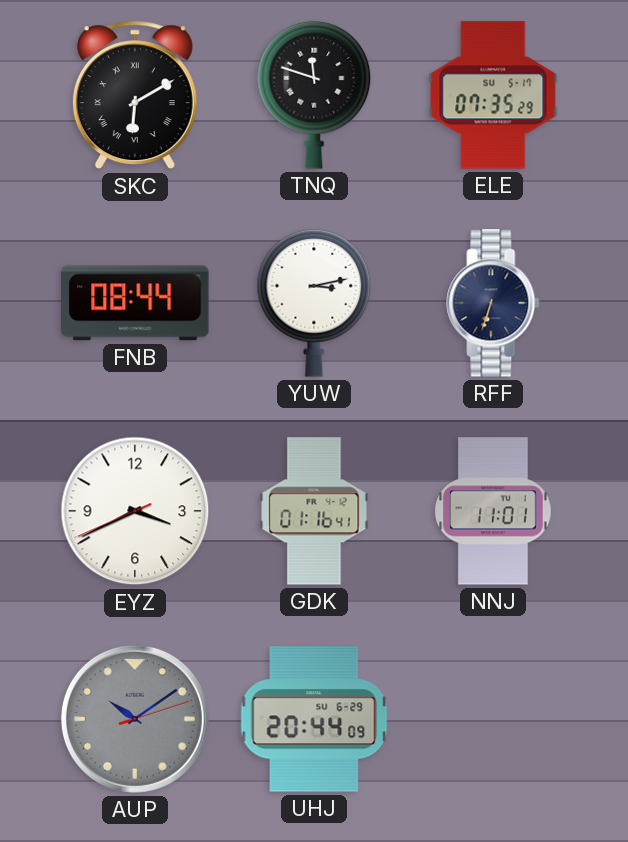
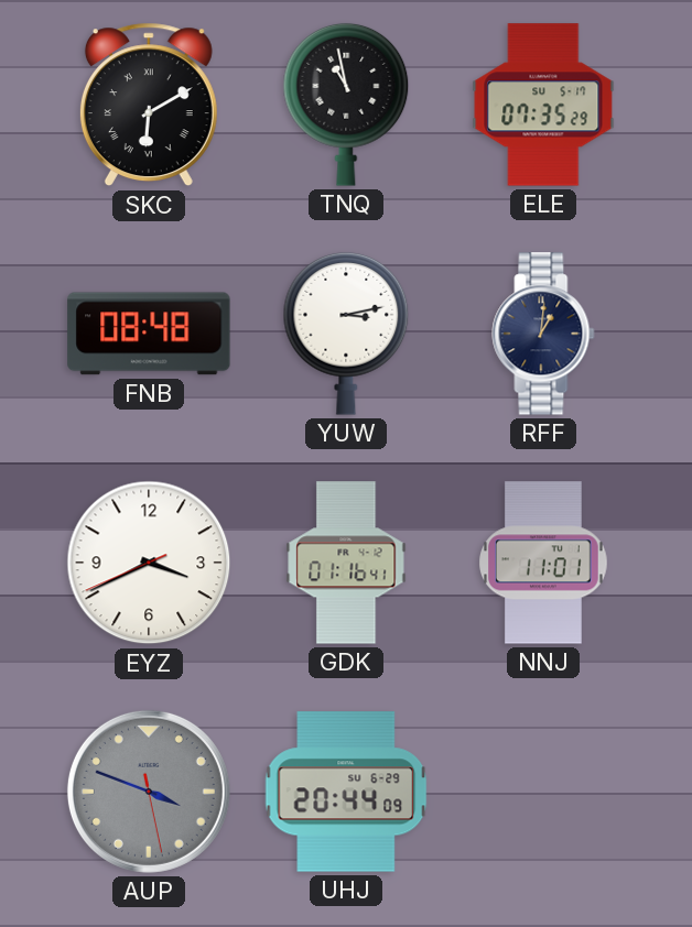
TNQ: 11:48 -> 10:58 (346, 105)
FNB: 08:44 -> 08:48 (149, 334)
RFF: 6:33 -> 1:01 (543, 334)
AUP: 10:09 -> 3:48 (149, 792)
